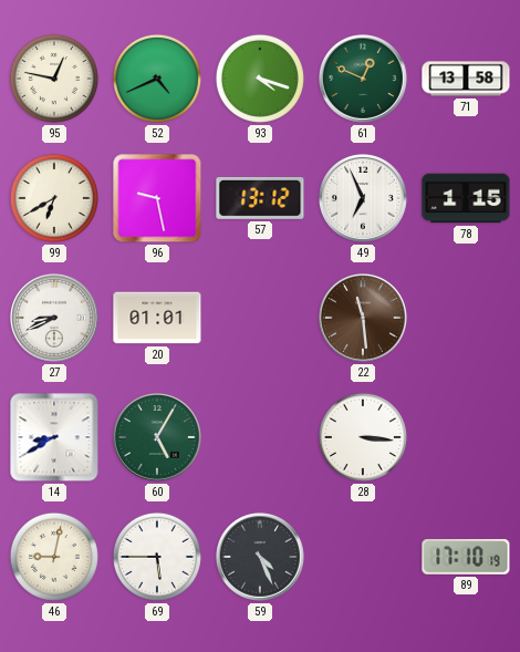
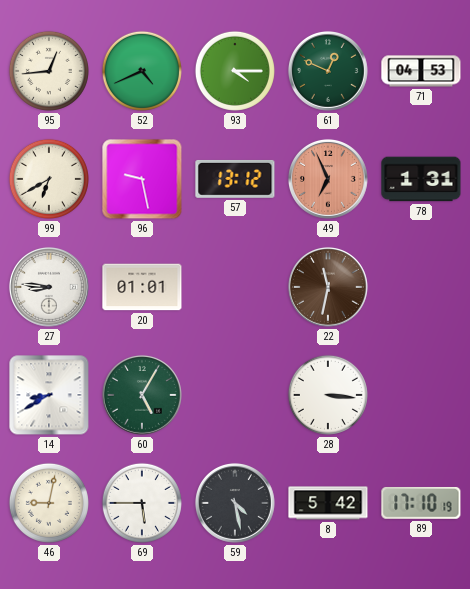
95: 12:47 -> 12:44 (49, 71)
93: 4:18 -> 4:15 (235, 71)
71: 13:58 -> 04:53 (421, 71)
49 dial: white -> salmon (328, 179)
78: 1:15 -> 1:31 (421, 179)
27: 8:41 -> 8:46 (49, 287)
22: 11:29 -> 11:32 (328, 287)
59: 4:26 -> 4:28 (235, 503)
8: none -> 5:42 (328, 503)
